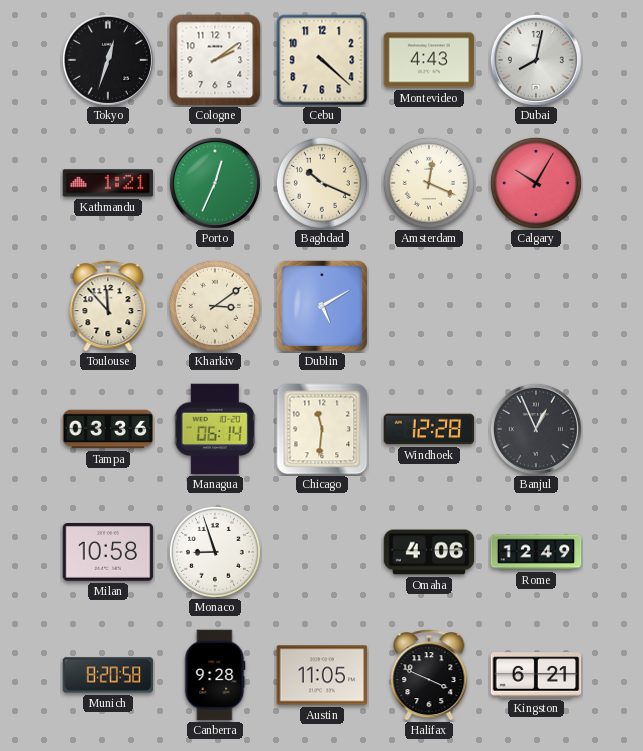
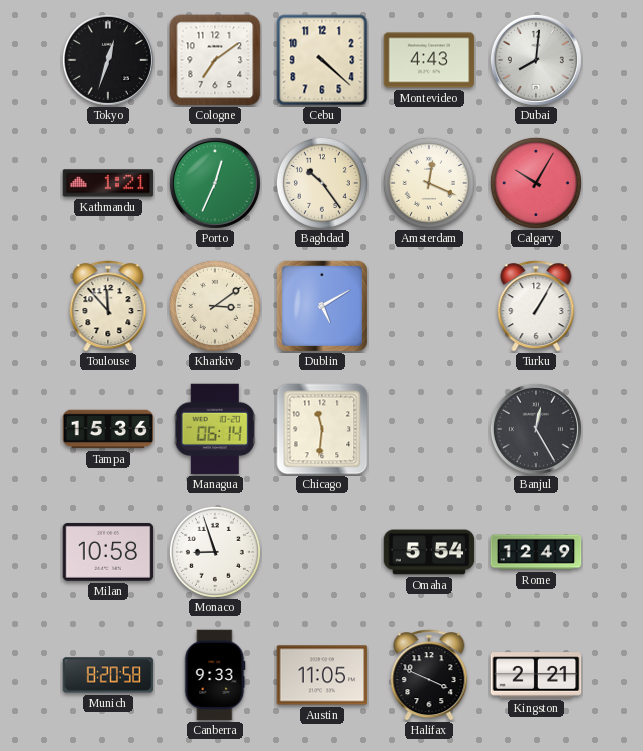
Cologne: 2:09 -> 7:09 (215, 60)
Dubai: 8:02 -> 8:01 (536, 60)
Baghdad: 10:19 -> 10:24 (322, 183)
Turku: none -> 1:05 (536, 306)
Tampa: 03:36 -> 15:36 (108, 429)
Windhoek: 12:28 -> none (429, 429)
Banjul: 12:56 -> 12:25 (536, 429)
Omaha: 4:06 -> 5:54 (429, 552)
Canberra: 9:28 -> 9:33 (215, 675)
Kingston: 6:21 -> 2:21 (536, 675)
